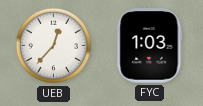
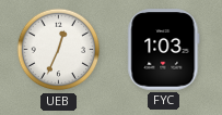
UEB: 12:37 -> 12:34 (59, 50)
